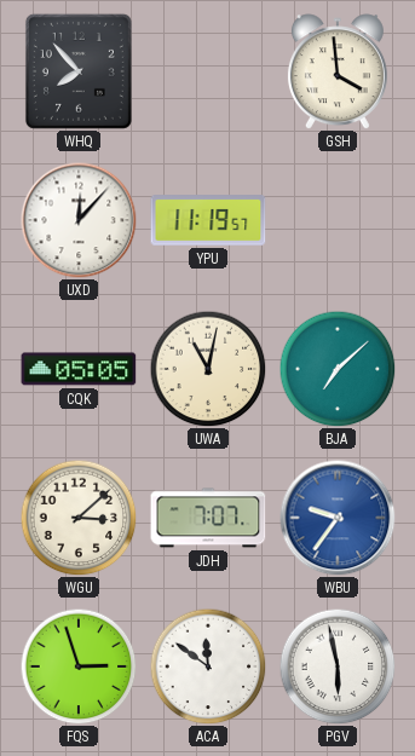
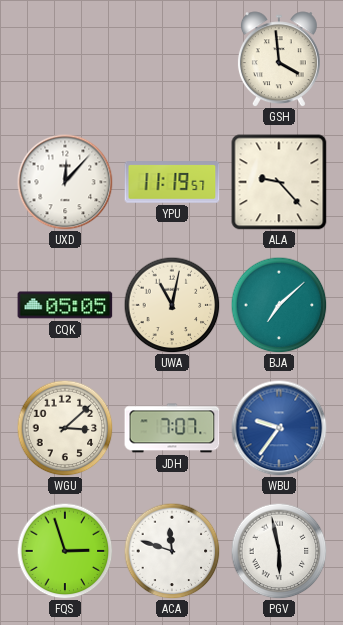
WHQ: 7:53 -> none (79, 71)
ALA: none -> 9:23 (279, 182)
ACA: 11:51 -> 11:48 (172, 551)
